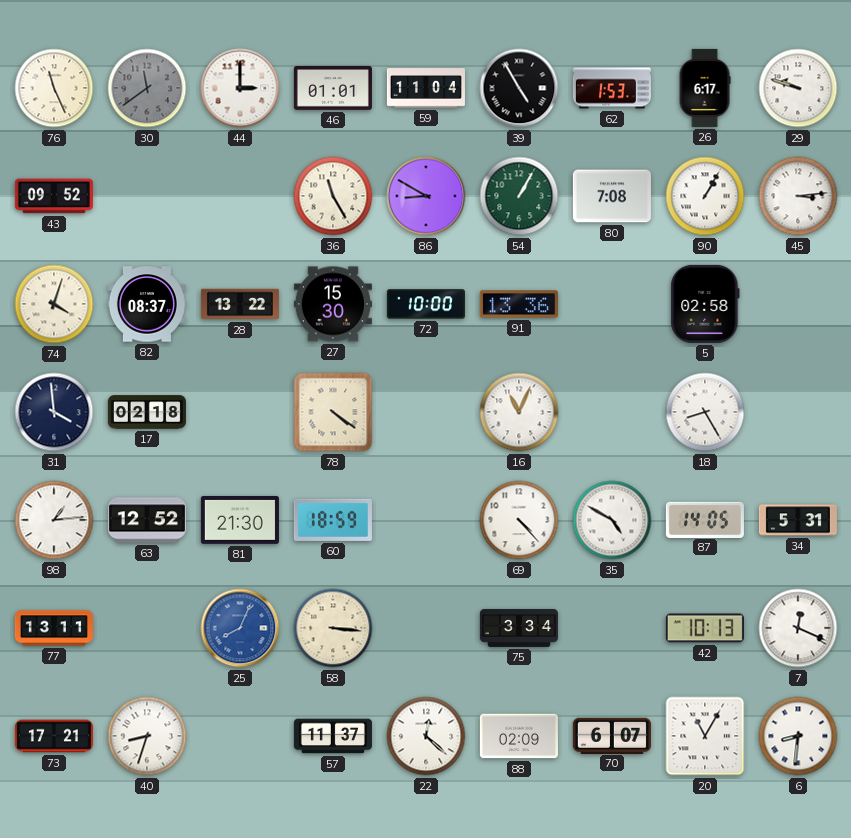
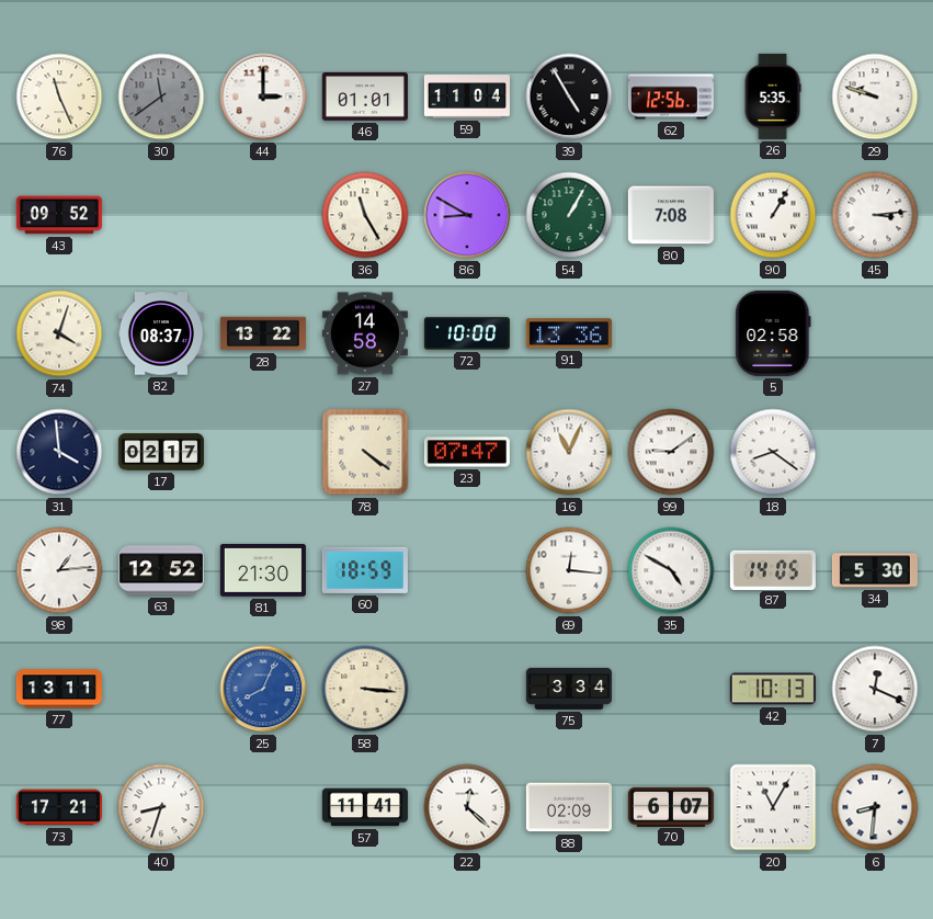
62: 1:53 -> 12:56 (671, 97)
26: 6:17 -> 5:35 (773, 97)
27: 15:30 -> 14:58 (365, 333)
17: 02:18 -> 02:17 (161, 452)
23: none -> 07:47 (467, 452)
99: none -> 9:09 (671, 452)
18: 8:25 -> 8:21 (773, 452)
69: 4:23 -> 12:16 (569, 570)
34: 5:31 -> 5:30 (875, 570)
57: 11:37 -> 11:41 (365, 807)
